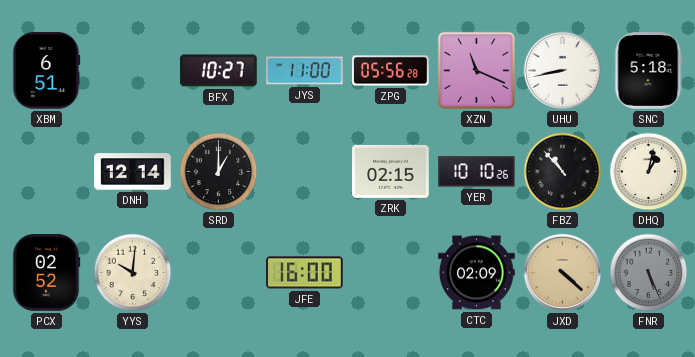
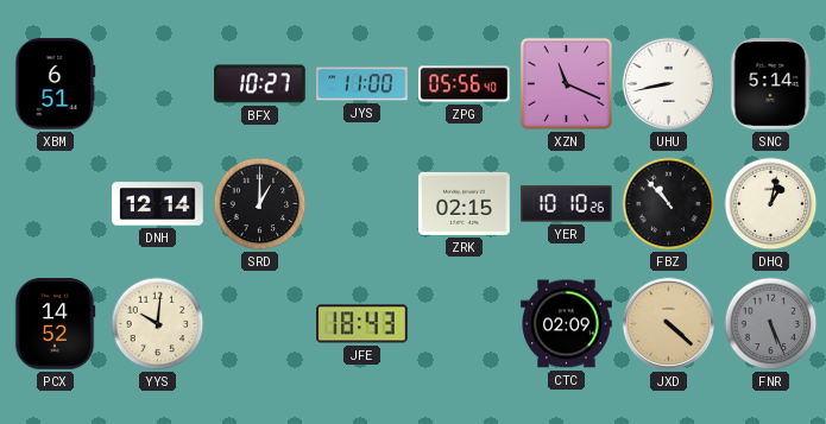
ZPG: 05:56:28 -> 05:56:40 (465, 84)
SNC: 5:18 -> 5:14 (771, 84)
PCX: 02:52 -> 14:52 (55, 324)
JFE: 16:00 -> 18:43 (362, 324)
